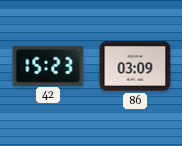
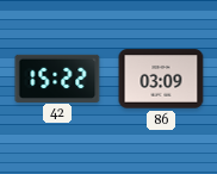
42: 15:23 -> 15:22 (57, 77)
